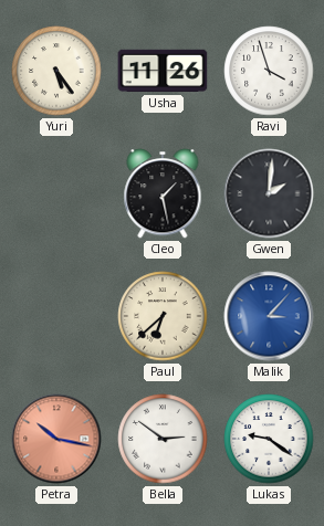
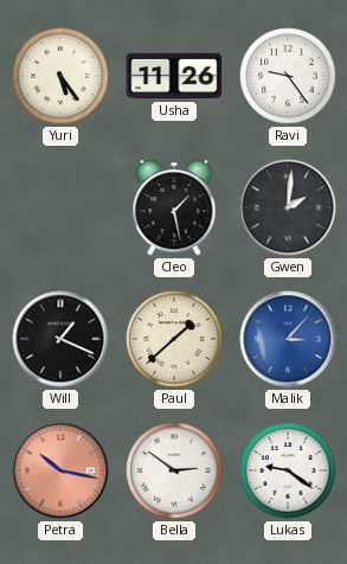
Ravi: 3:57 -> 9:24 (288, 76)
Will: none -> 1:19 (60, 339)
Paul: 6:38 -> 1:38 (174, 339)
